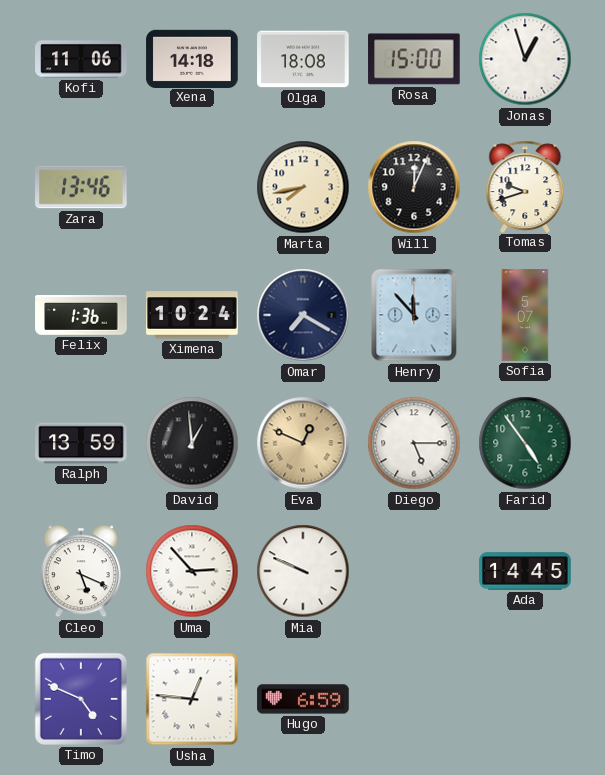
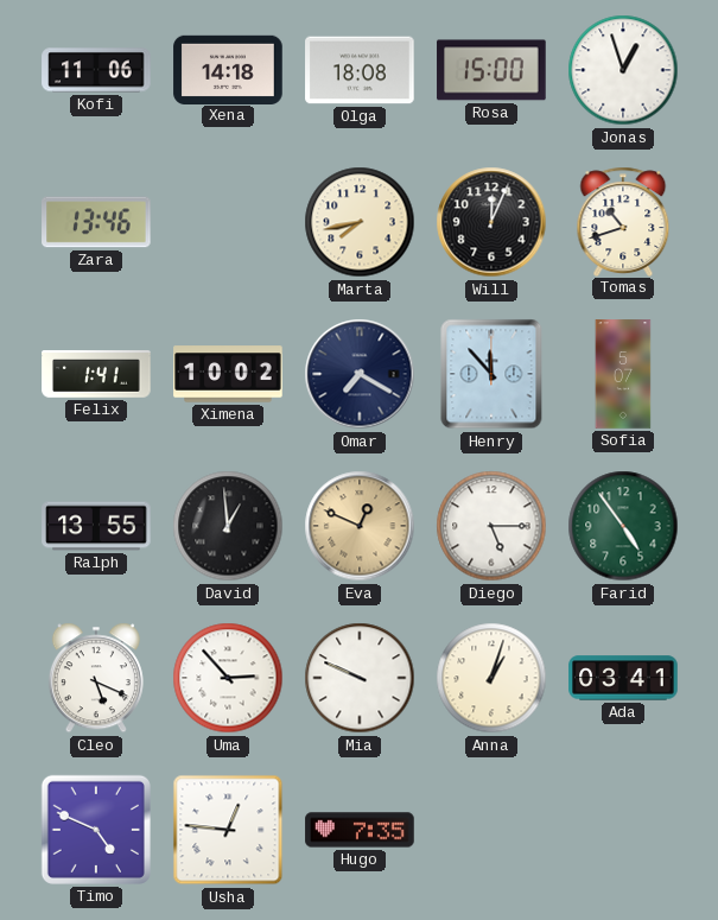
Tomas: 9:42 -> 10:42 (623, 221)
Felix: 1:36 -> 1:41 (96, 375)
Ximena: 10:24 -> 10:02 (228, 374)
Ralph: 13:59 -> 13:55 (96, 526)
Anna: none -> 1:03 (491, 678)
Ada: 14:45 -> 03:41 (623, 678)
Hugo: 6:59 -> 7:35 (360, 830)
